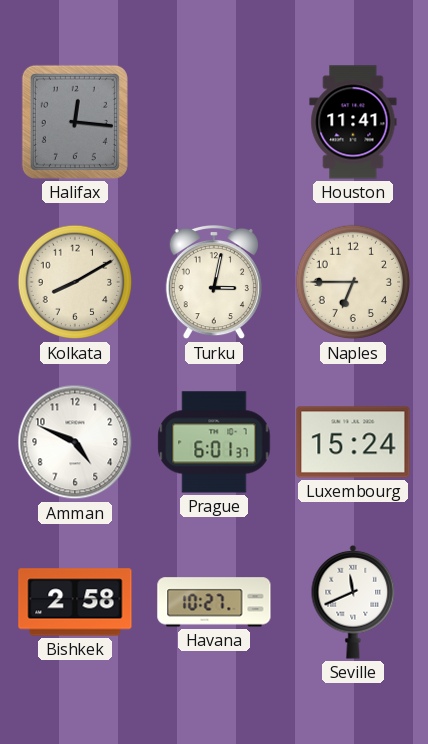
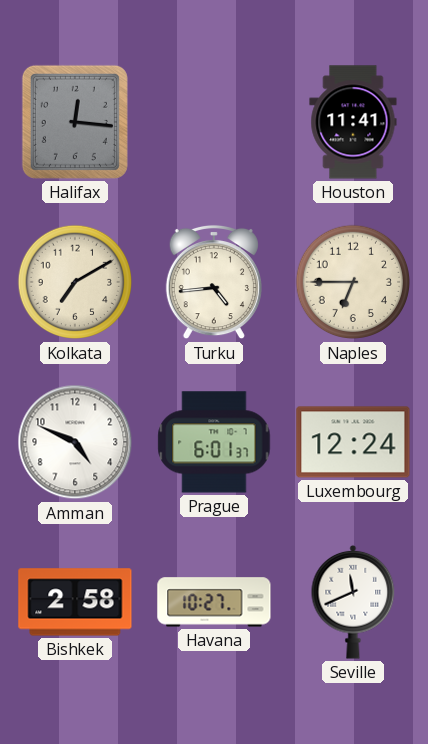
Kolkata: 8:10 -> 7:10 (75, 282)
Turku: 3:02 -> 4:44 (214, 282)
Luxembourg: 15:24 -> 12:24 (353, 442)
